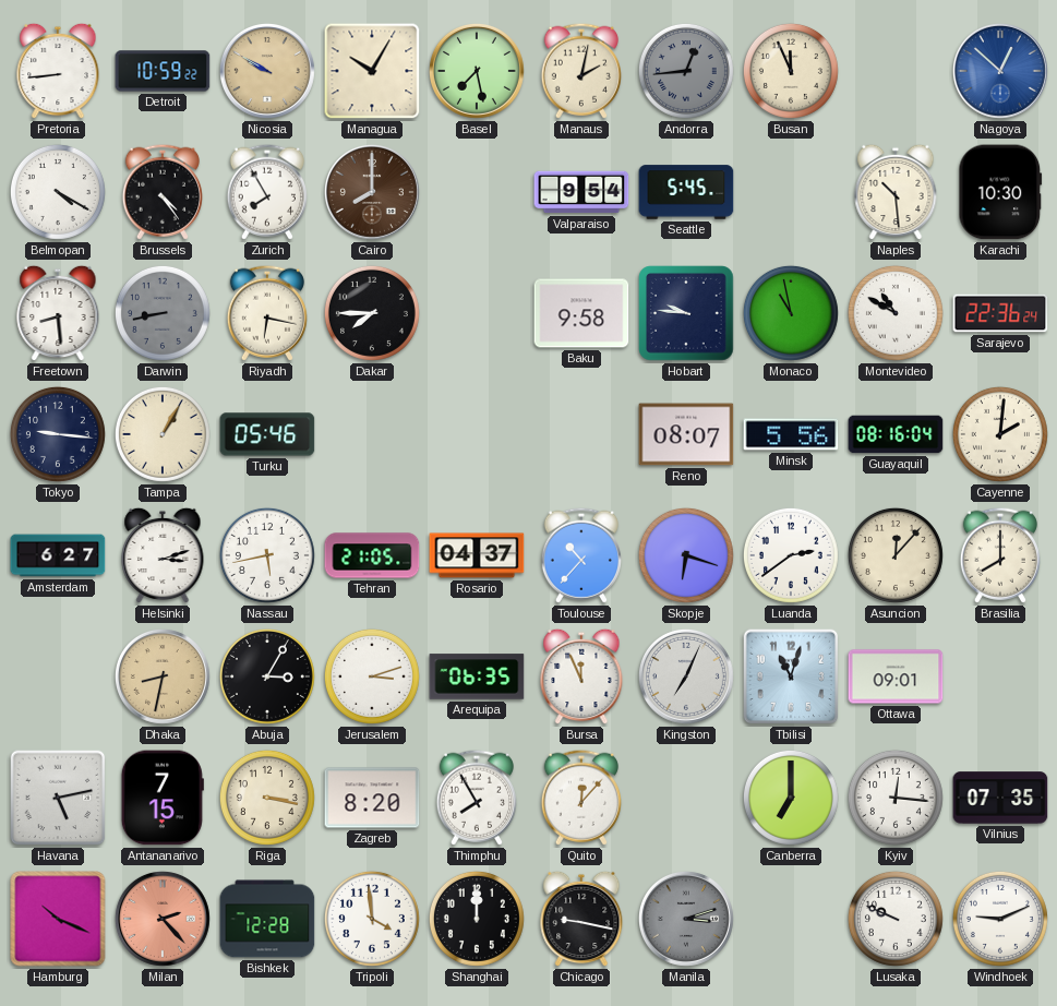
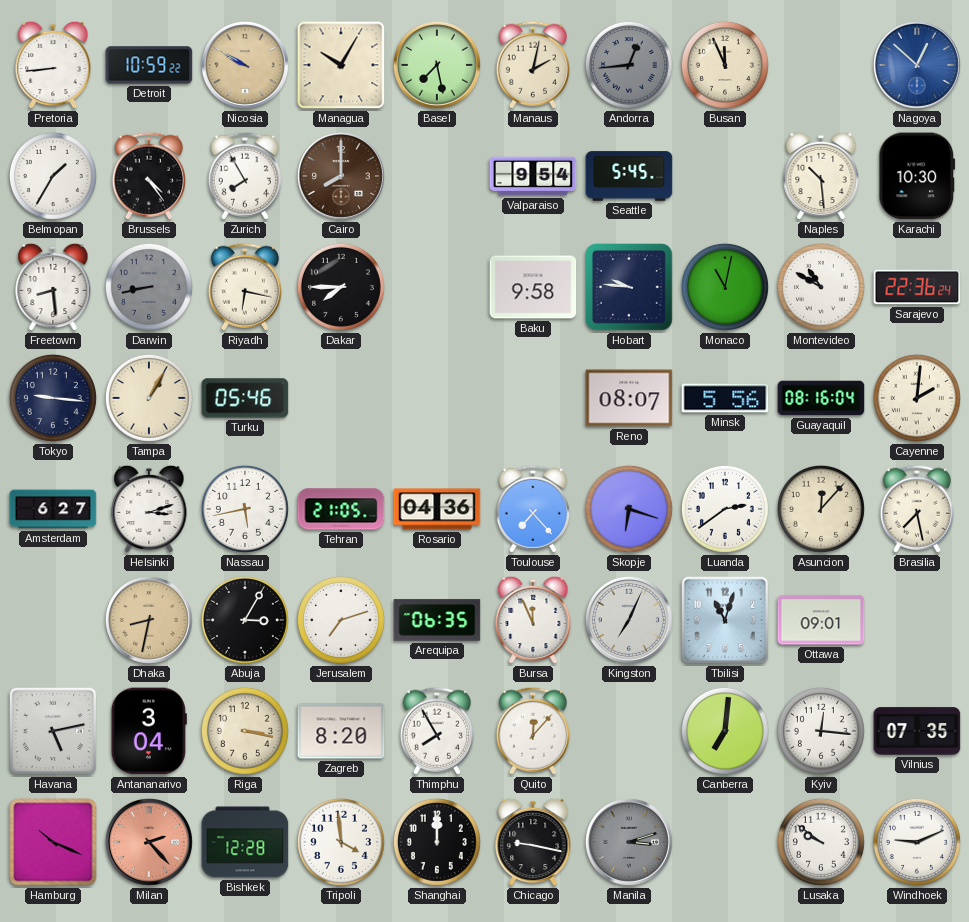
Belmopan: 4:20 -> 1:35 (53, 176)
Monaco: 10:58 -> 11:02 (725, 287)
Rosario: 04:37 -> 04:36 (437, 509)
Toulouse: 10:37 -> 7:23 (533, 509)
Brasilia: 8:00 -> 7:28 (917, 509)
Jerusalem: 3:12 -> 7:12 (341, 620)
Antananarivo: 7:15 -> 3:04 (149, 731)
Canberra: 7:00 -> 7:01 (725, 731)
Lusaka: 9:49 -> 9:51 (821, 842)
